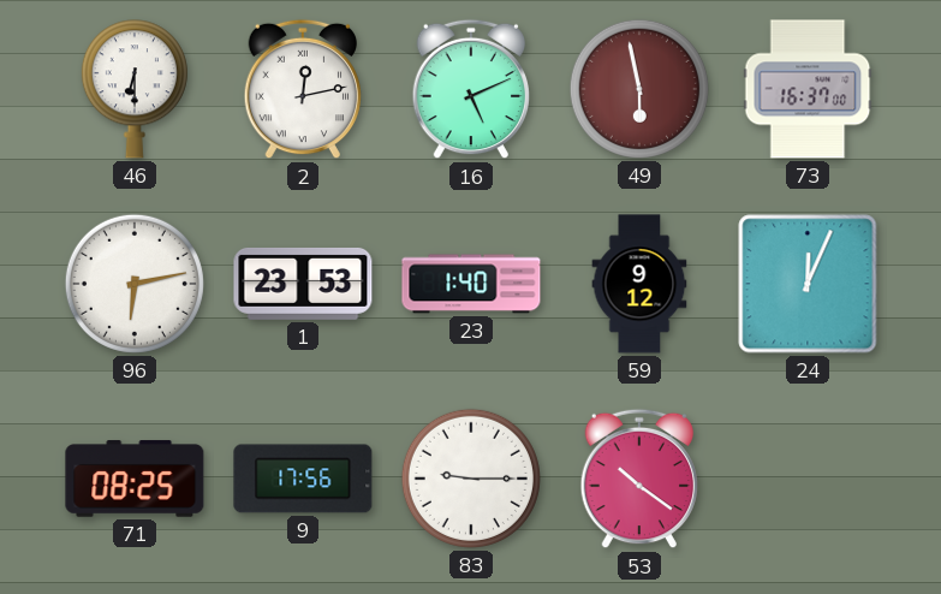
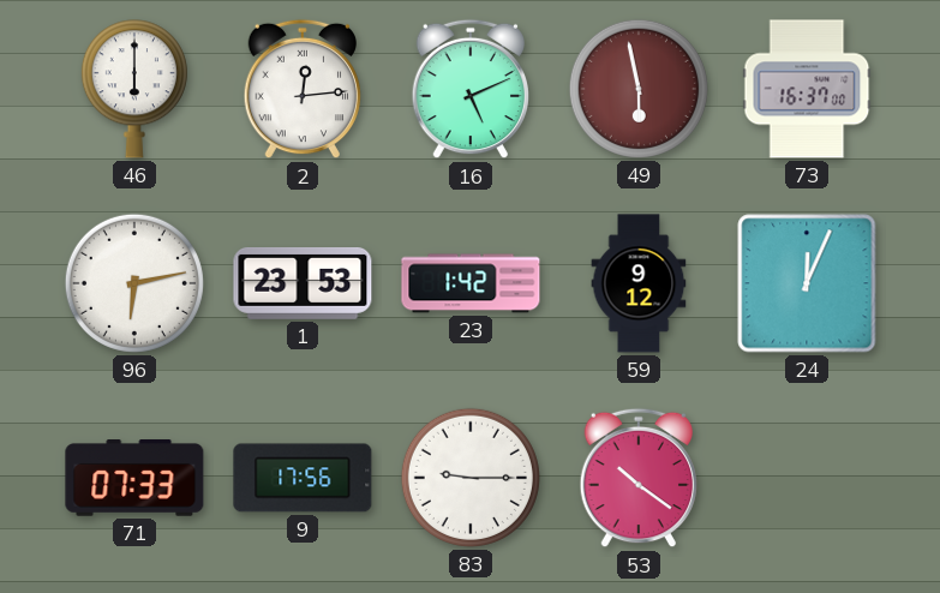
46: 6:30 -> 6:00 (134, 89)
2: 12:13 -> 12:14 (301, 89)
23: 1:40 -> 1:42 (471, 283)
71: 08:25 -> 07:33 (134, 478)
